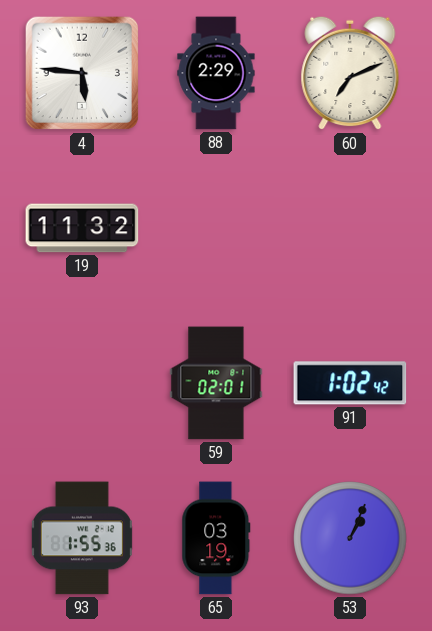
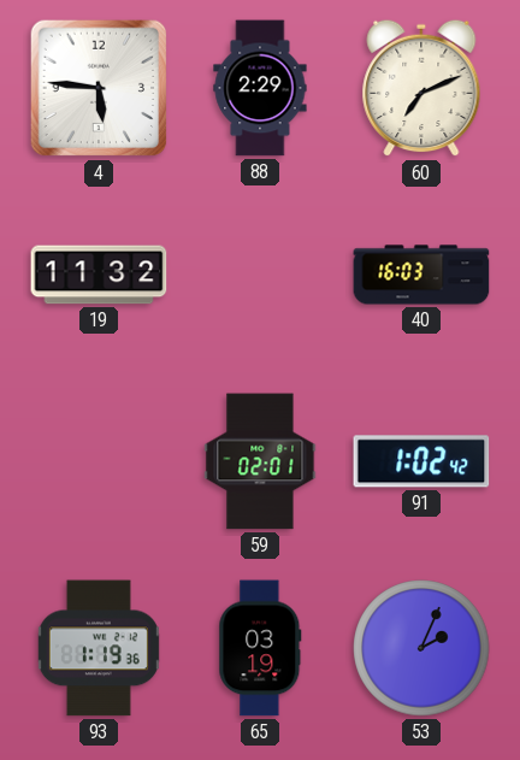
40: none -> 16:03 (421, 275)
93: 1:55 -> 1:19 (99, 648)
53: 1:04 -> 2:04 (421, 648)
